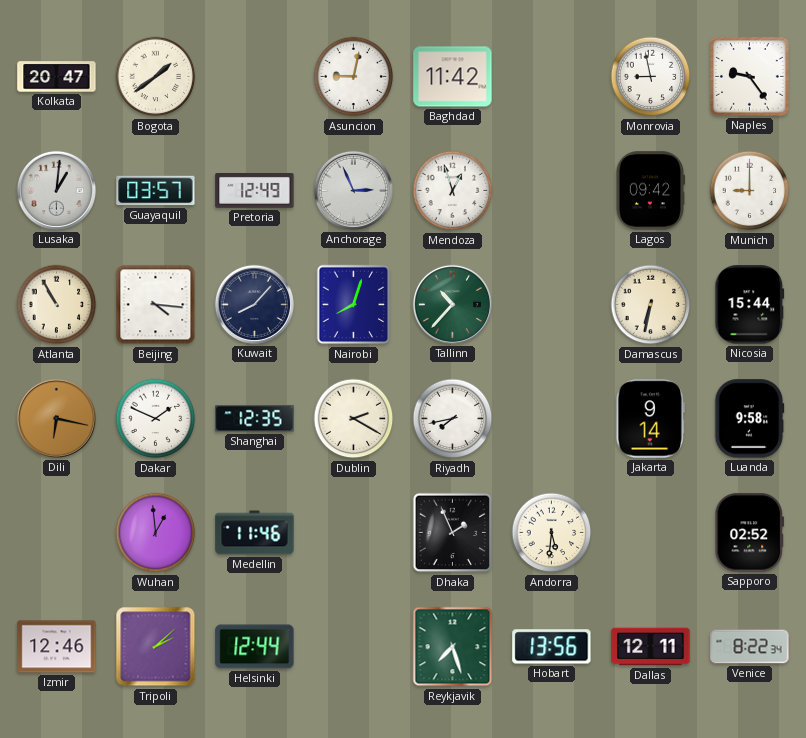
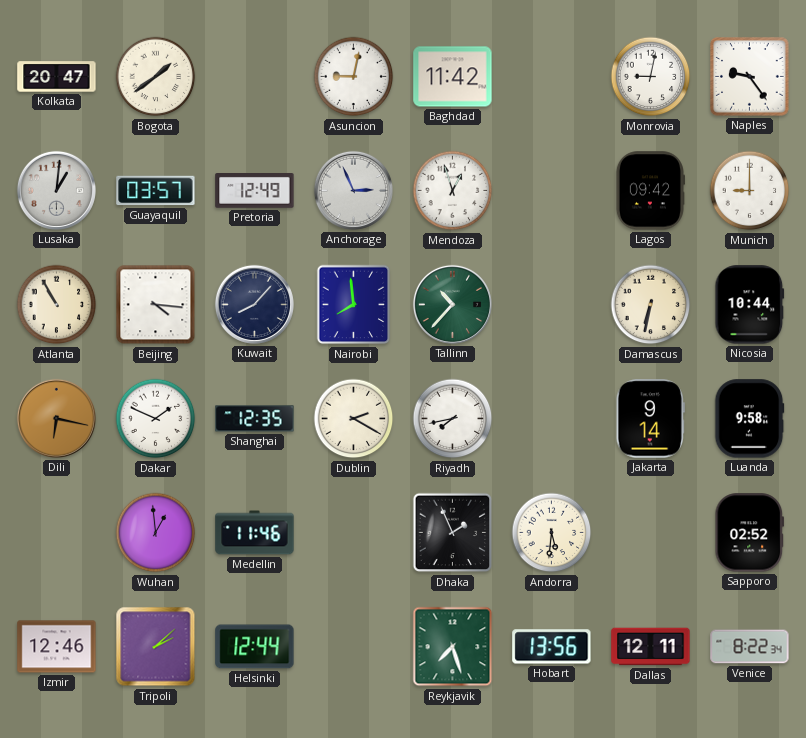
Monrovia: 8:58 -> 9:02 (651, 77)
Nairobi: 8:03 -> 7:59 (354, 305)
Nicosia: 15:44 -> 10:44 (750, 305)
